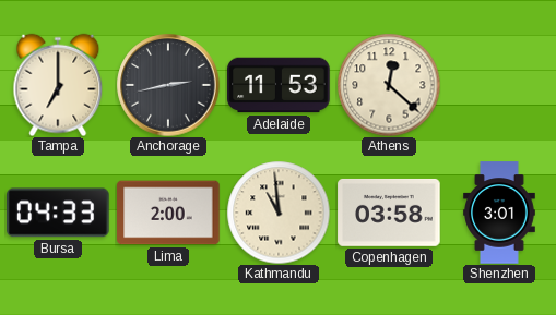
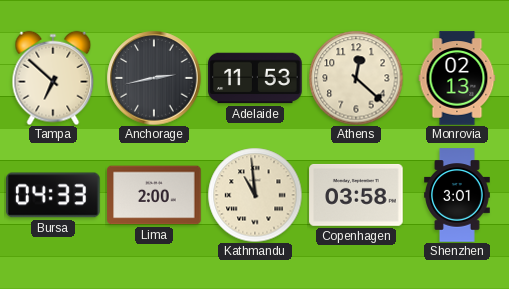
Tampa: 7:00 -> 6:52 (53, 78)
Monrovia: none -> 02:13 (457, 78)
